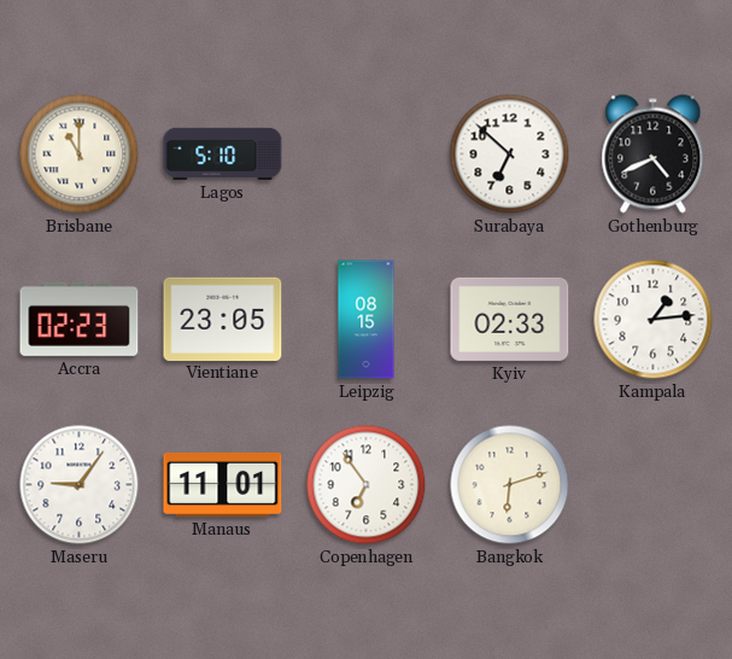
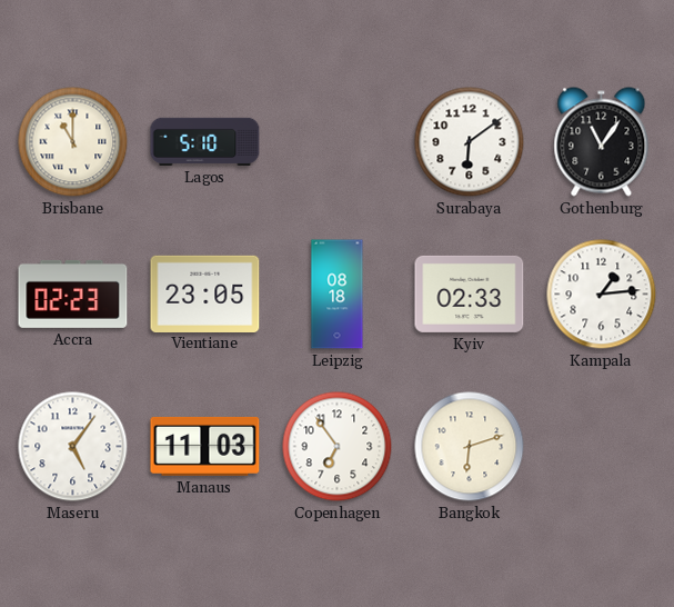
Surabaya: 6:52 -> 6:09 (470, 142)
Gothenburg: 4:41 -> 11:06 (602, 142)
Leipzig: 08:15 -> 08:18 (338, 295)
Maseru: 9:06 -> 5:06 (73, 447)
Manaus: 11:01 -> 11:03 (205, 446)
